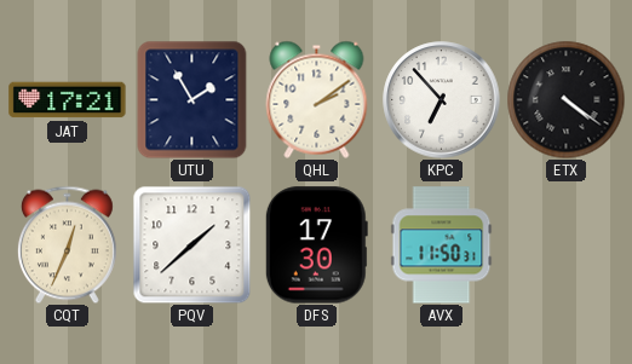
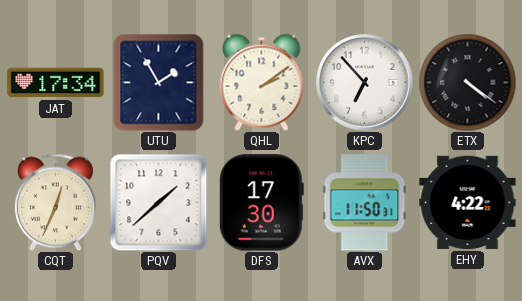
JAT: 17:21 -> 17:34 (56, 83)
EHY: none -> 4:22 (468, 202)
